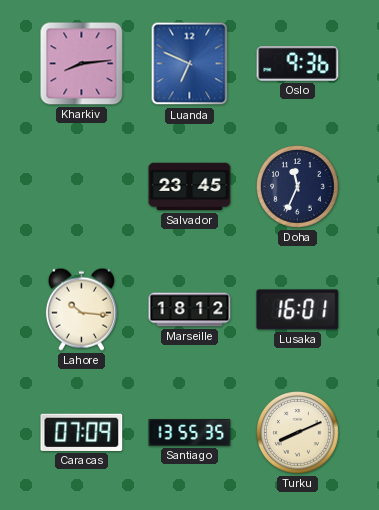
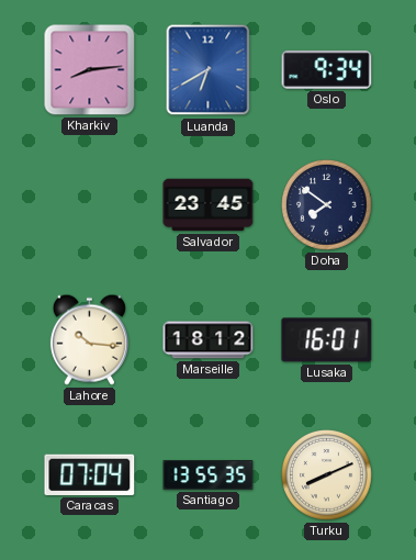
Luanda: 6:49 -> 6:40 (209, 70)
Oslo: 9:36 -> 9:34 (327, 70)
Doha: 11:34 -> 7:51 (327, 205)
Caracas: 07:09 -> 07:04 (90, 474)
